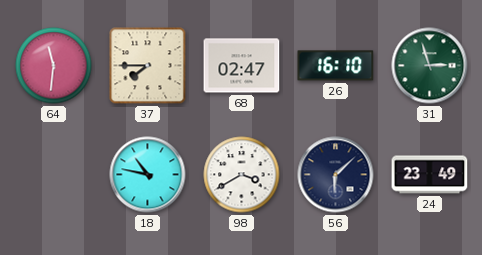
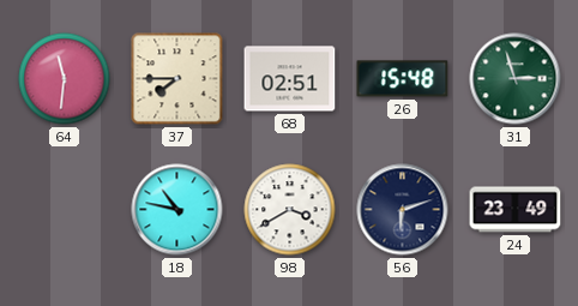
68: 02:47 -> 02:51 (290, 79)
26: 16:10 -> 15:48 (403, 79)
56: 6:08 -> 6:12 (403, 210)
